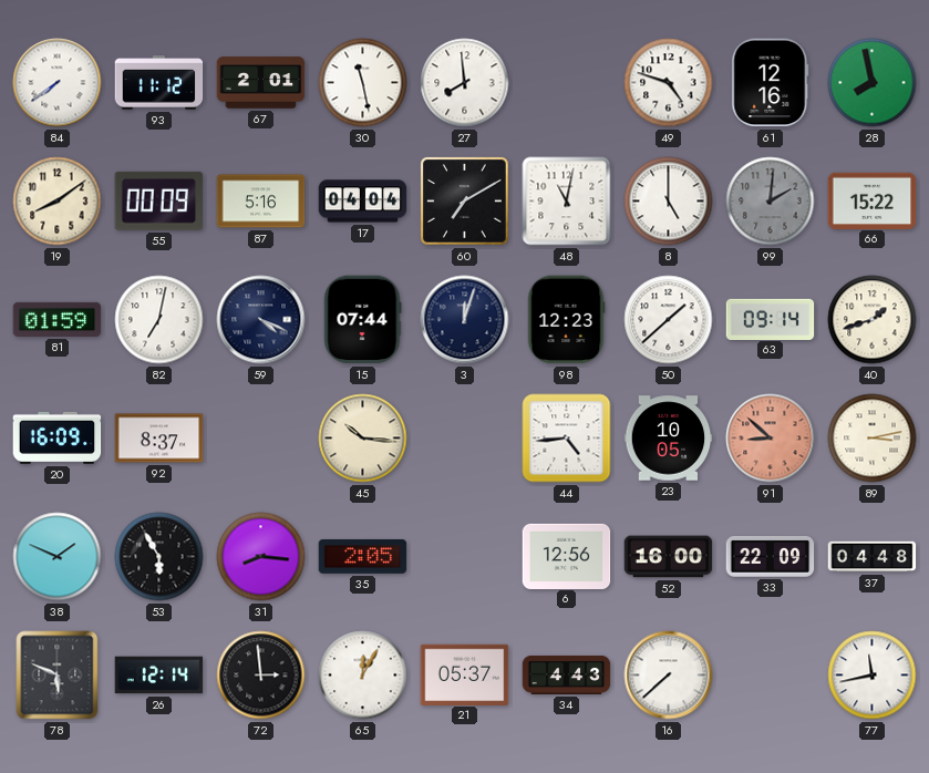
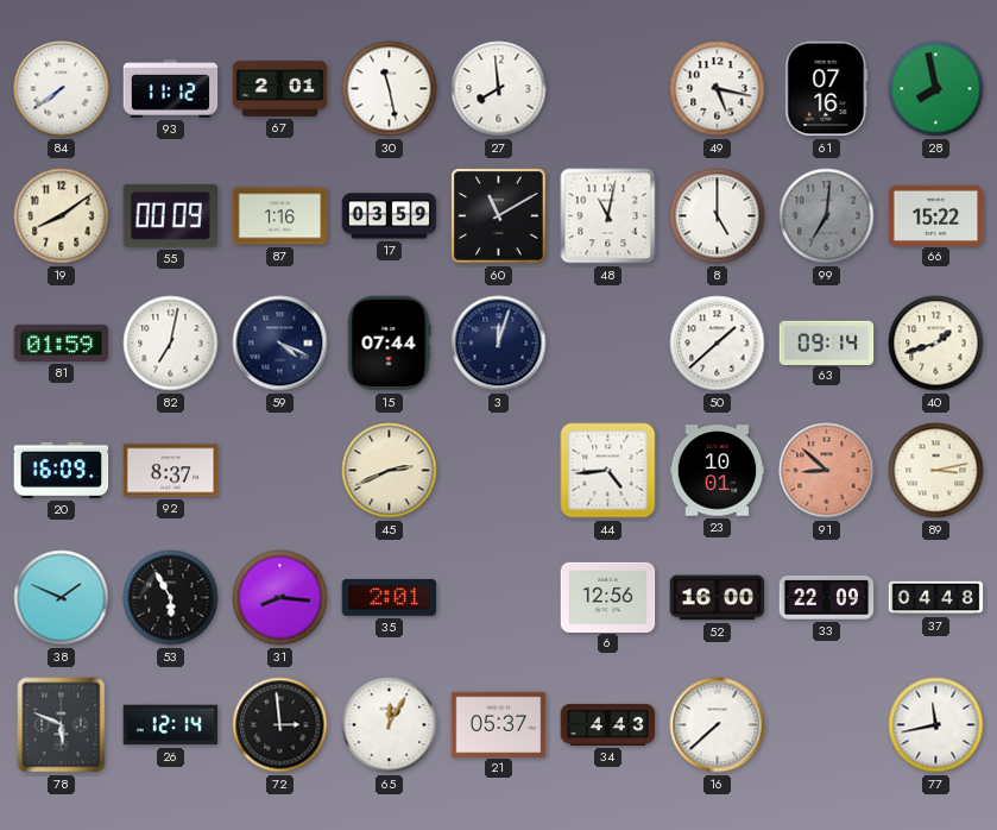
49: 4:48 -> 5:17 (718, 89)
61: 12:16 -> 07:16 (827, 89)
87: 5:16 -> 1:16 (280, 216)
17: 04:04 -> 03:59 (390, 216)
60: 7:10 -> 11:10 (499, 216)
99: 2:01 -> 7:01 (827, 216)
98: 12:23 -> none (566, 320)
45: 10:16 -> 2:41 (390, 471)
23: 10:05 -> 10:01 (718, 471)
35: 2:05 -> 2:01 (390, 597)
